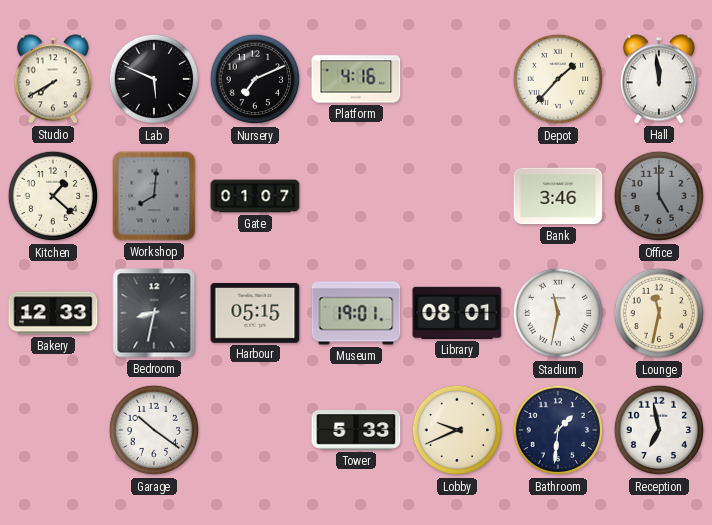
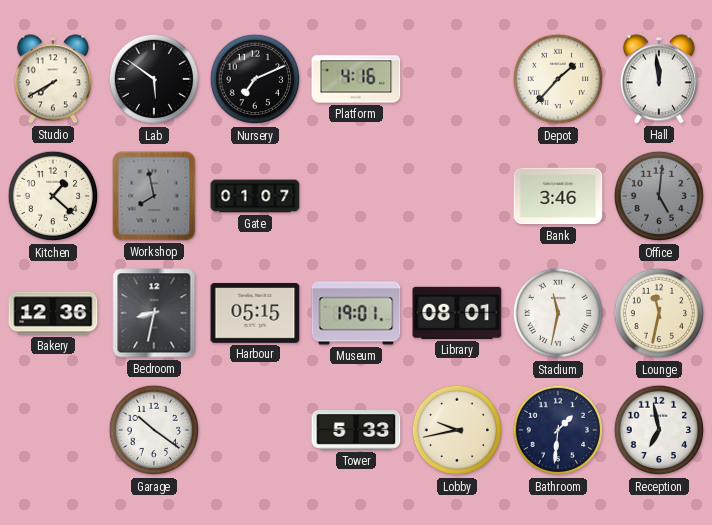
Lab: 5:49 -> 5:51 (154, 79)
Workshop: 8:01 -> 7:58 (154, 196)
Office: 5:00 -> 5:01 (659, 196)
Bakery: 12:33 -> 12:36 (53, 313)
Lobby: 9:41 -> 9:43 (457, 430)
